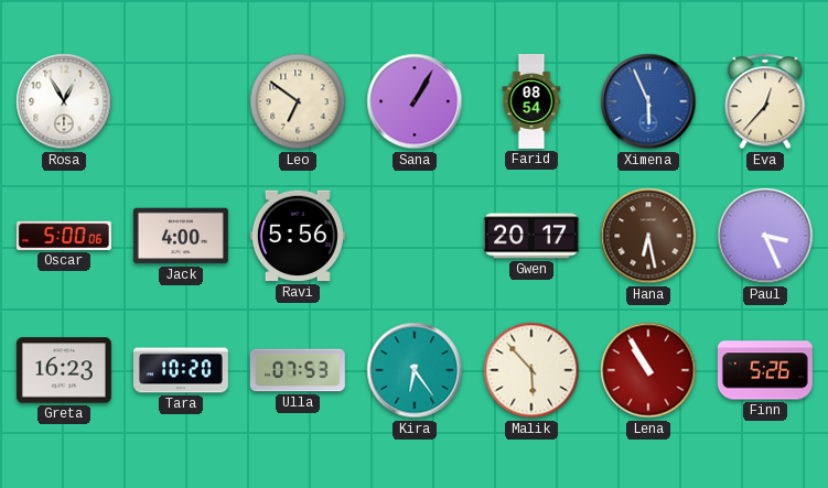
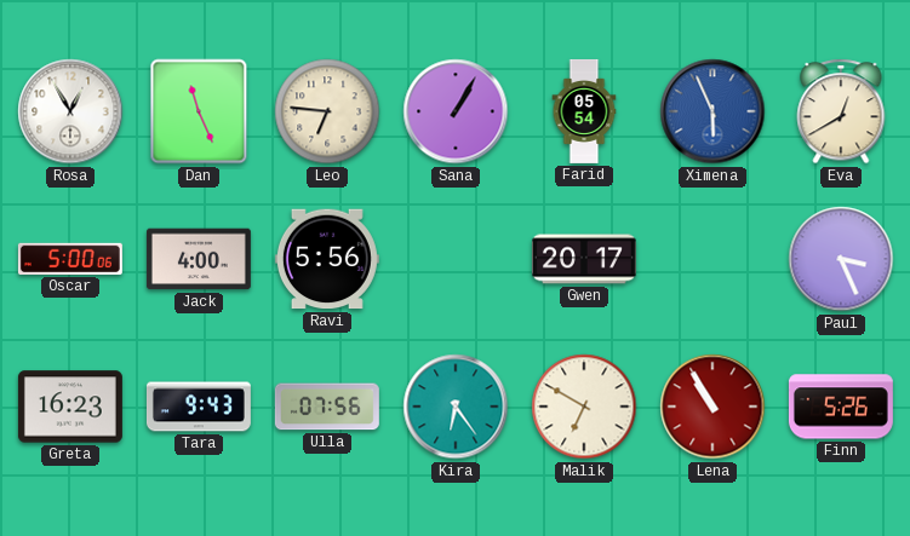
Dan: none -> 11:26 (199, 111)
Leo: 6:51 -> 6:46 (327, 111)
Farid: 08:54 -> 05:54 (584, 111)
Eva: 12:37 -> 12:40 (841, 111)
Hana: 6:28 -> none (648, 236)
Tara: 10:20 -> 9:43 (199, 407)
Ulla: 07:53 -> 07:56 (327, 407)
Malik: 5:53 -> 6:50 (584, 407)
